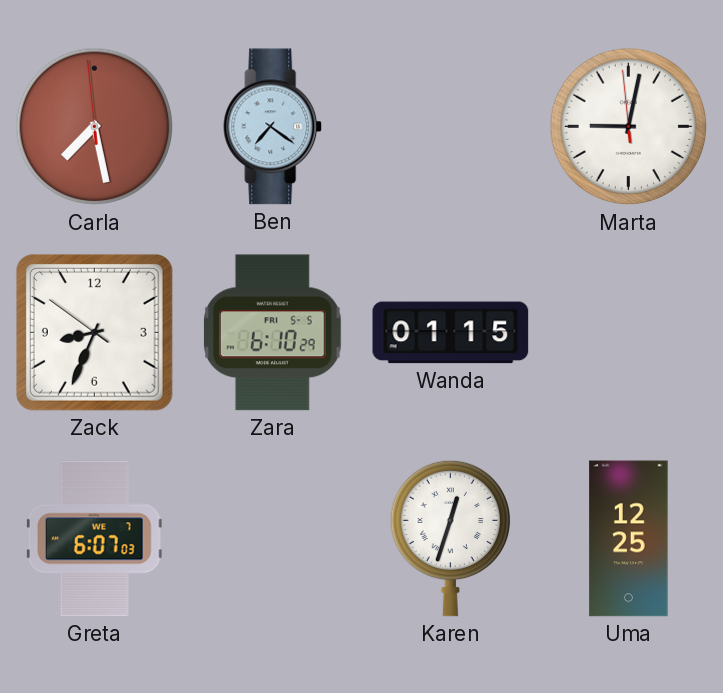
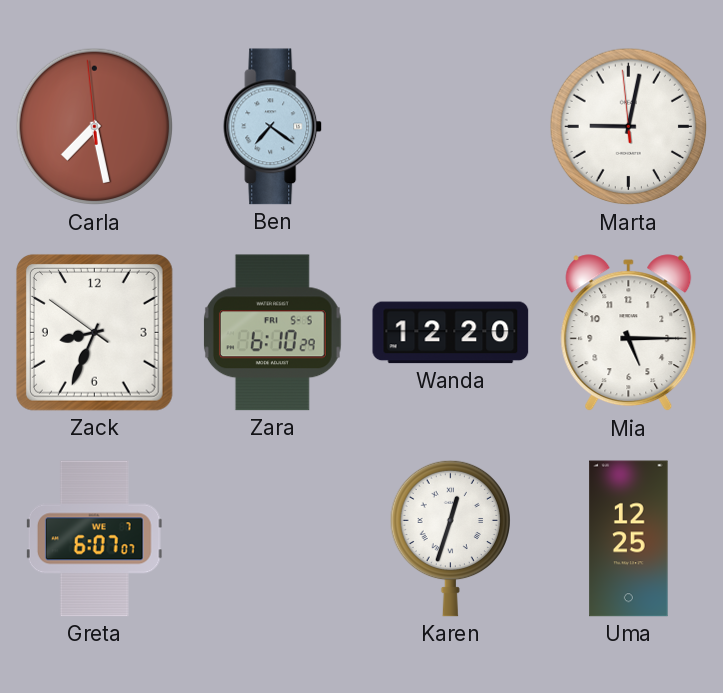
Wanda: 01:15 -> 12:20 (451, 333)
Mia: none -> 5:15 (629, 333)
Greta: 6:07:03 -> 6:07:07 (94, 539)
